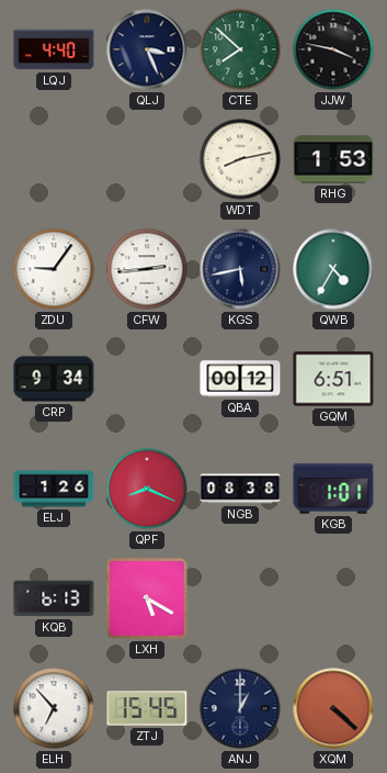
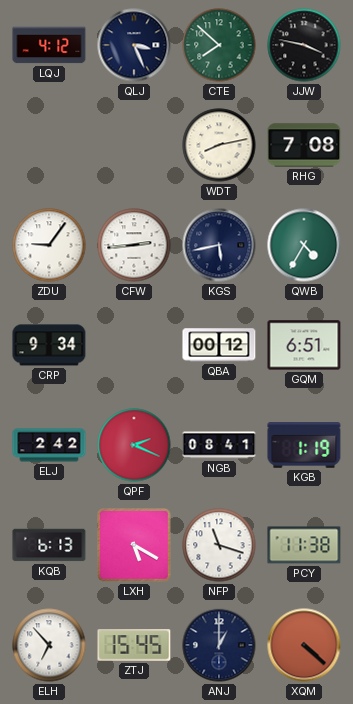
LQJ: 4:40 -> 4:12 (49, 45)
RHG: 1:53 -> 7:08 (304, 145)
ELJ: 1:26 -> 2:42 (49, 445)
QPF: 8:19 -> 2:19 (134, 445)
NGB: 08:38 -> 08:41 (219, 445)
KGB: 1:01 -> 1:19 (304, 445)
NFP: none -> 11:18 (219, 545)
PCY: none -> 11:38 (304, 545)
